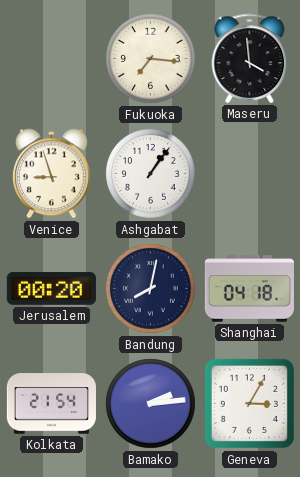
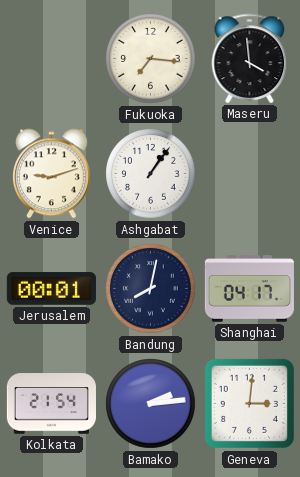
Venice: 8:57 -> 9:12 (51, 174)
Jerusalem: 00:20 -> 00:01 (51, 289)
Shanghai: 04:18 -> 04:17 (249, 289)
Geneva: 3:05 -> 3:01 (249, 403)
